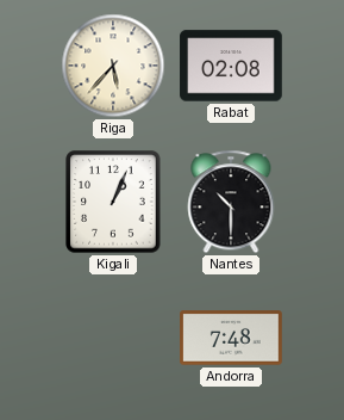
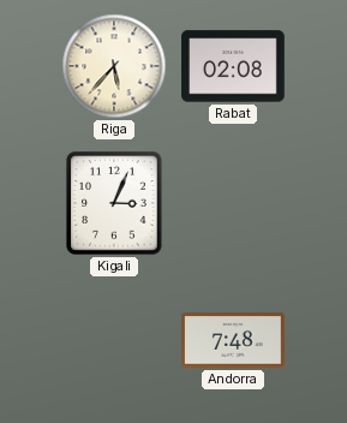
Kigali: 1:04 -> 3:04 (114, 203)
Nantes: 10:30 -> none (231, 202)
